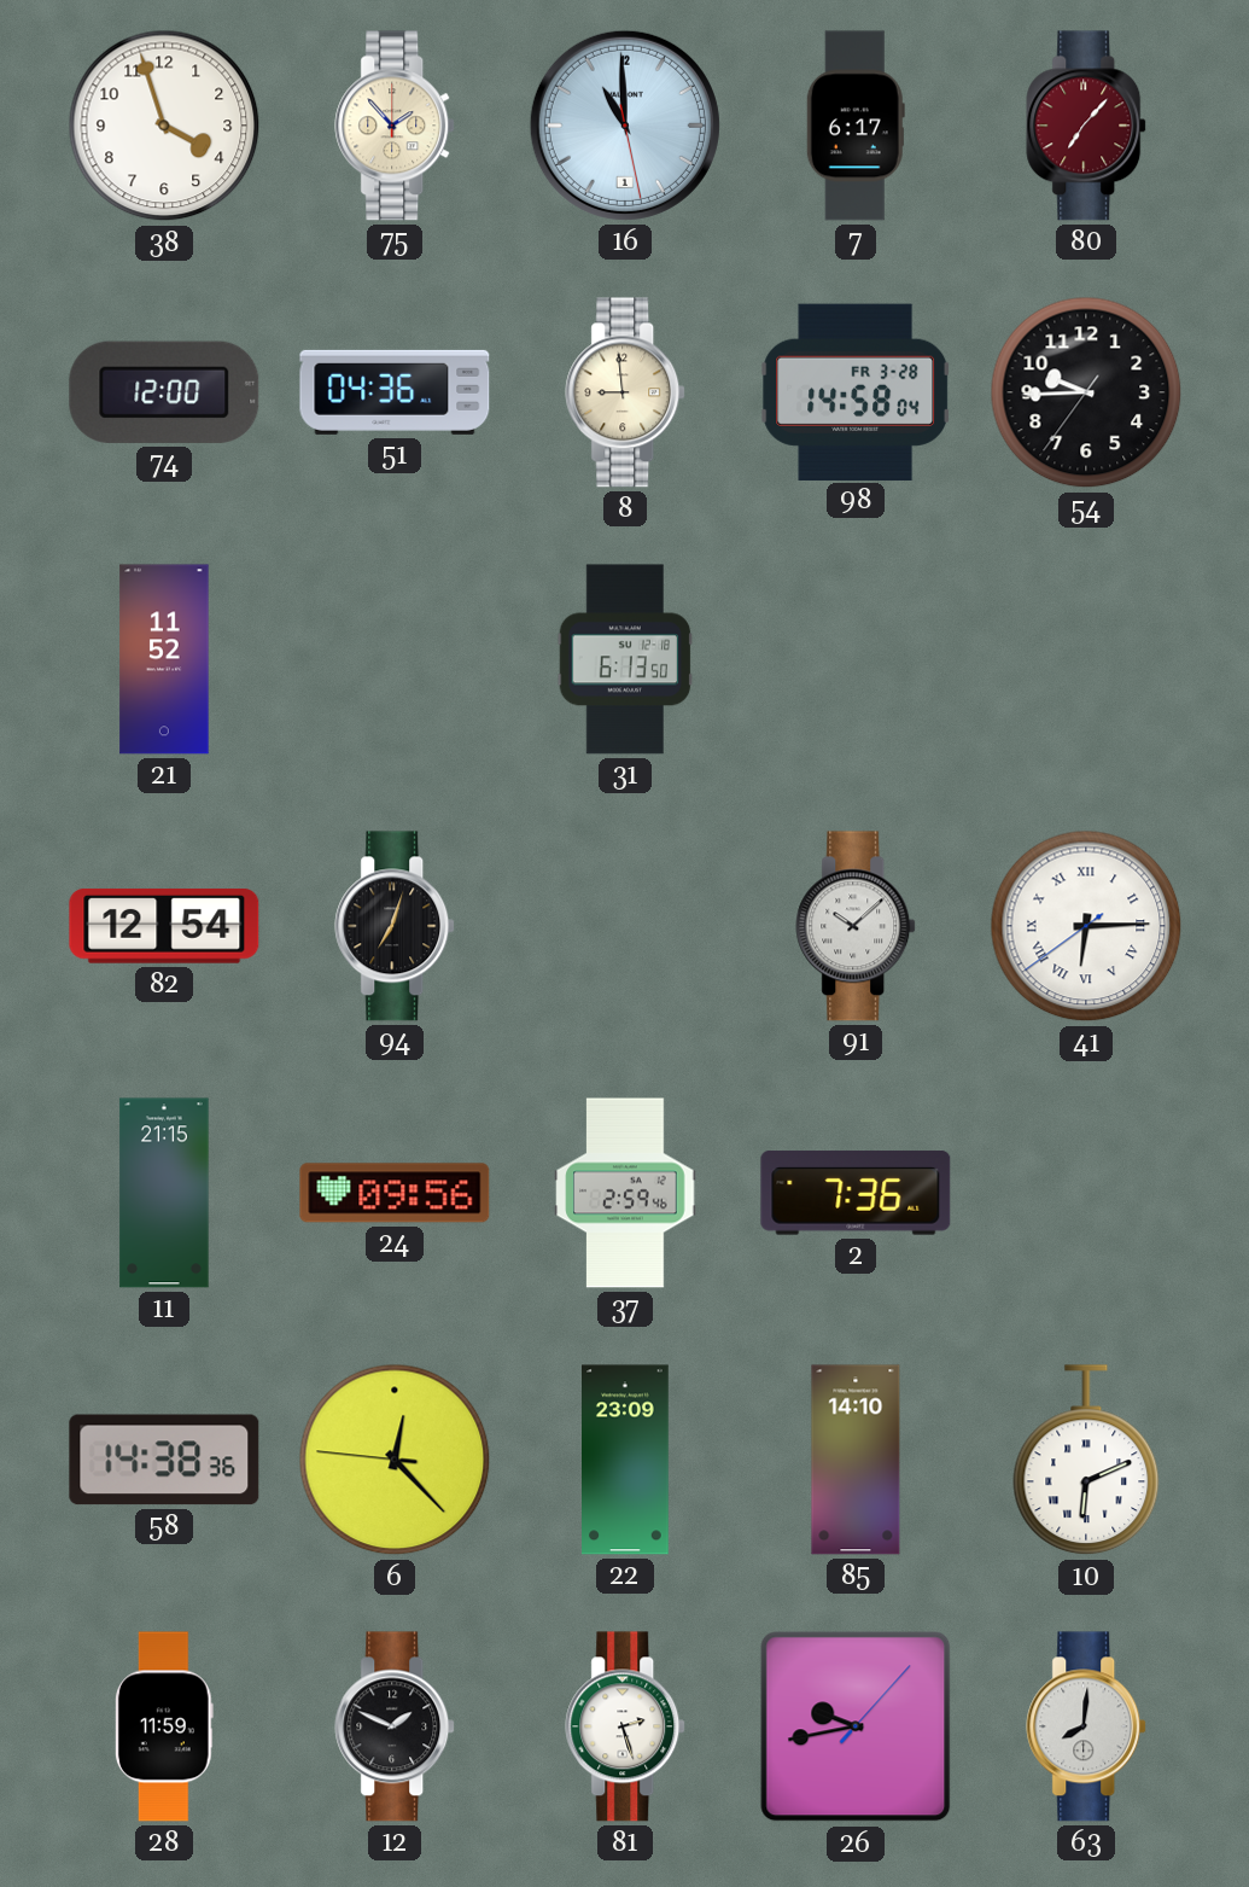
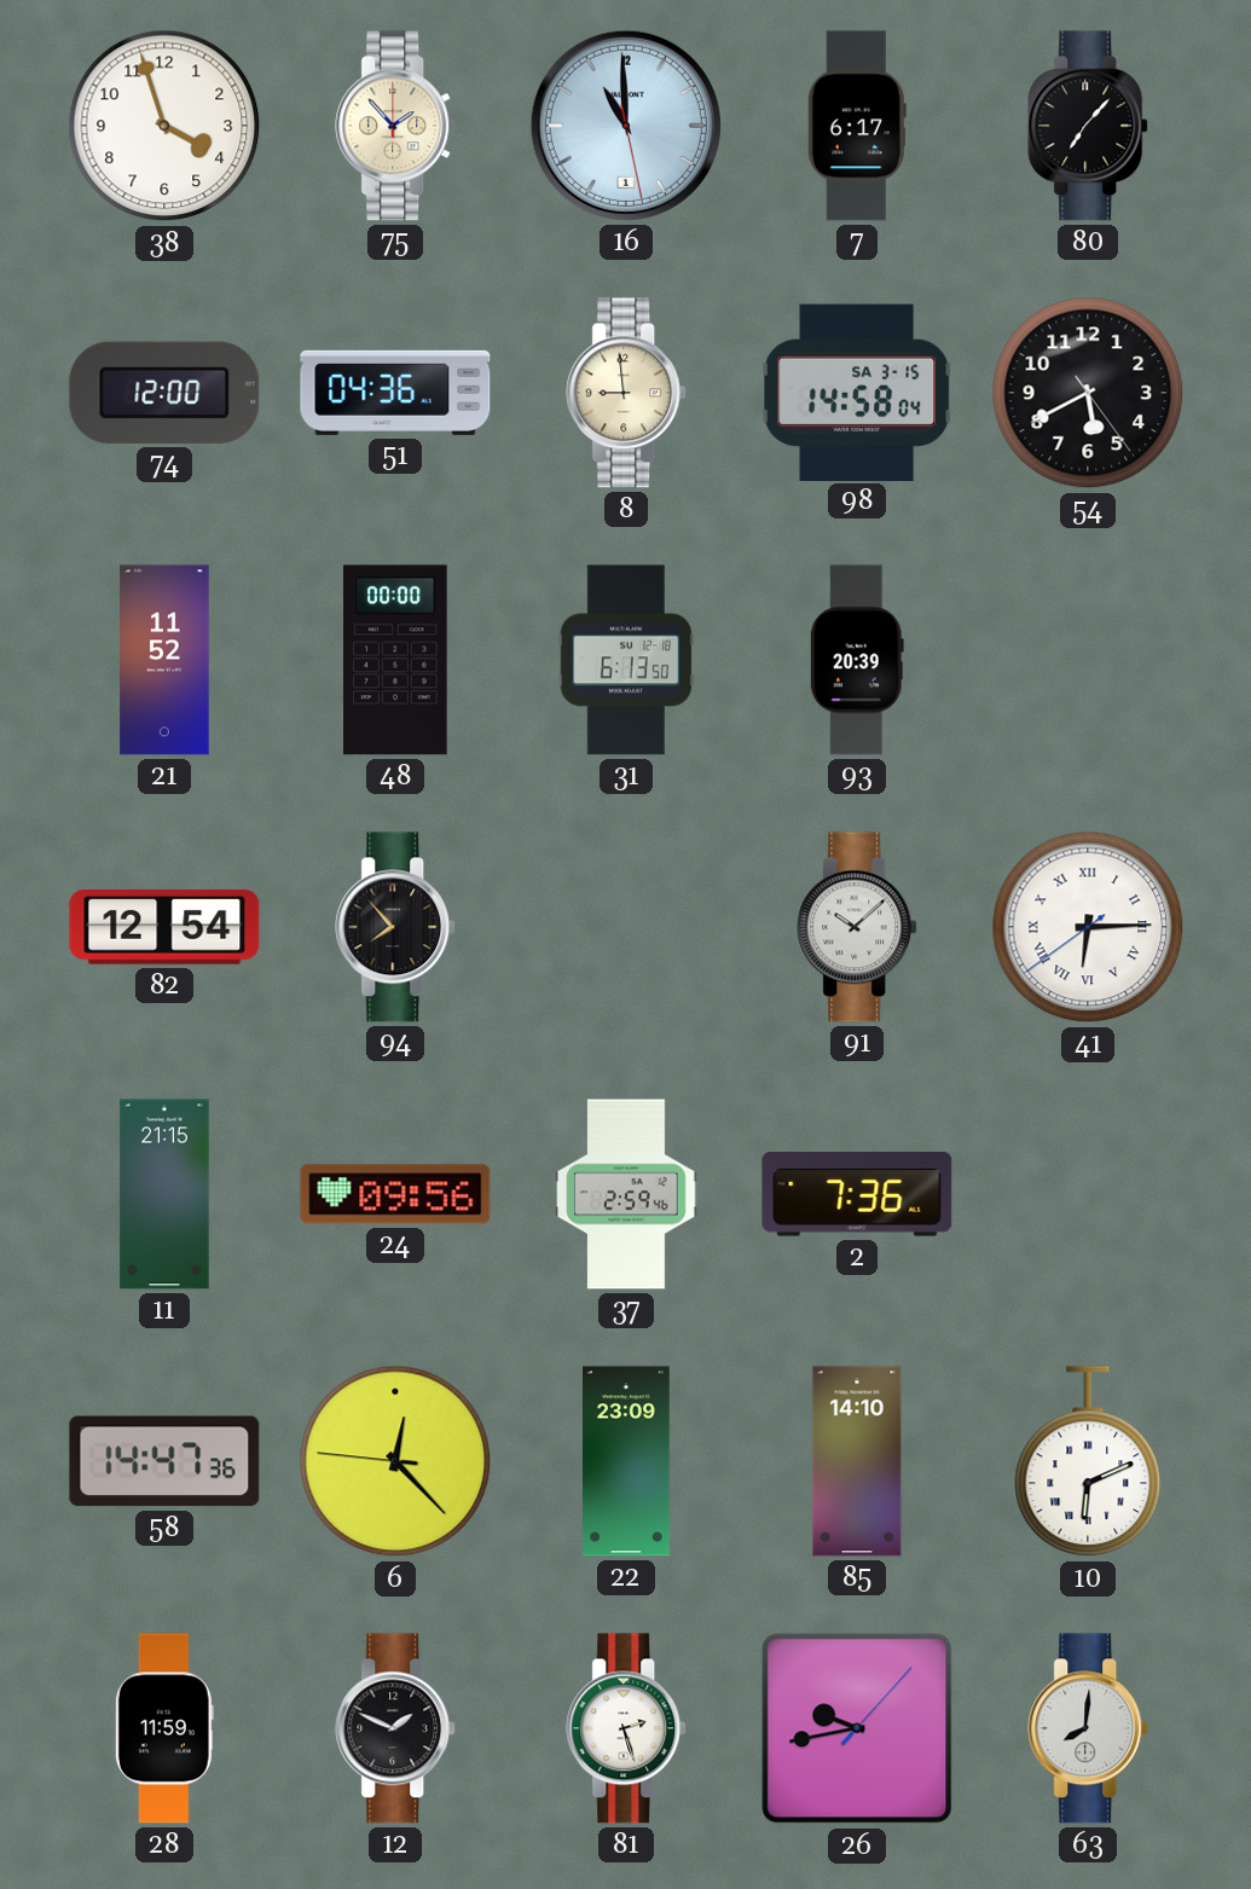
80 dial: burgundy -> black (1089, 126)
98 date: FR 3-28 -> SA 3-15 (858, 392)
54: 9:44 -> 5:40 (1088, 393)
48: none -> 00:00 (395, 660)
93: none -> 20:39 (857, 660)
94: 7:03 -> 7:53 (396, 927)
58: 14:38 -> 14:47 (164, 1461)
